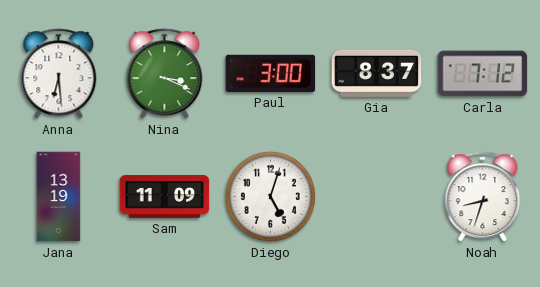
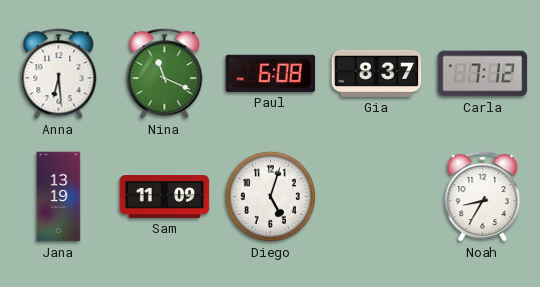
Nina: 3:19 -> 11:19 (165, 74)
Paul: 3:00 -> 6:08 (271, 73)
Noah: 8:33 -> 8:35 (483, 197)
